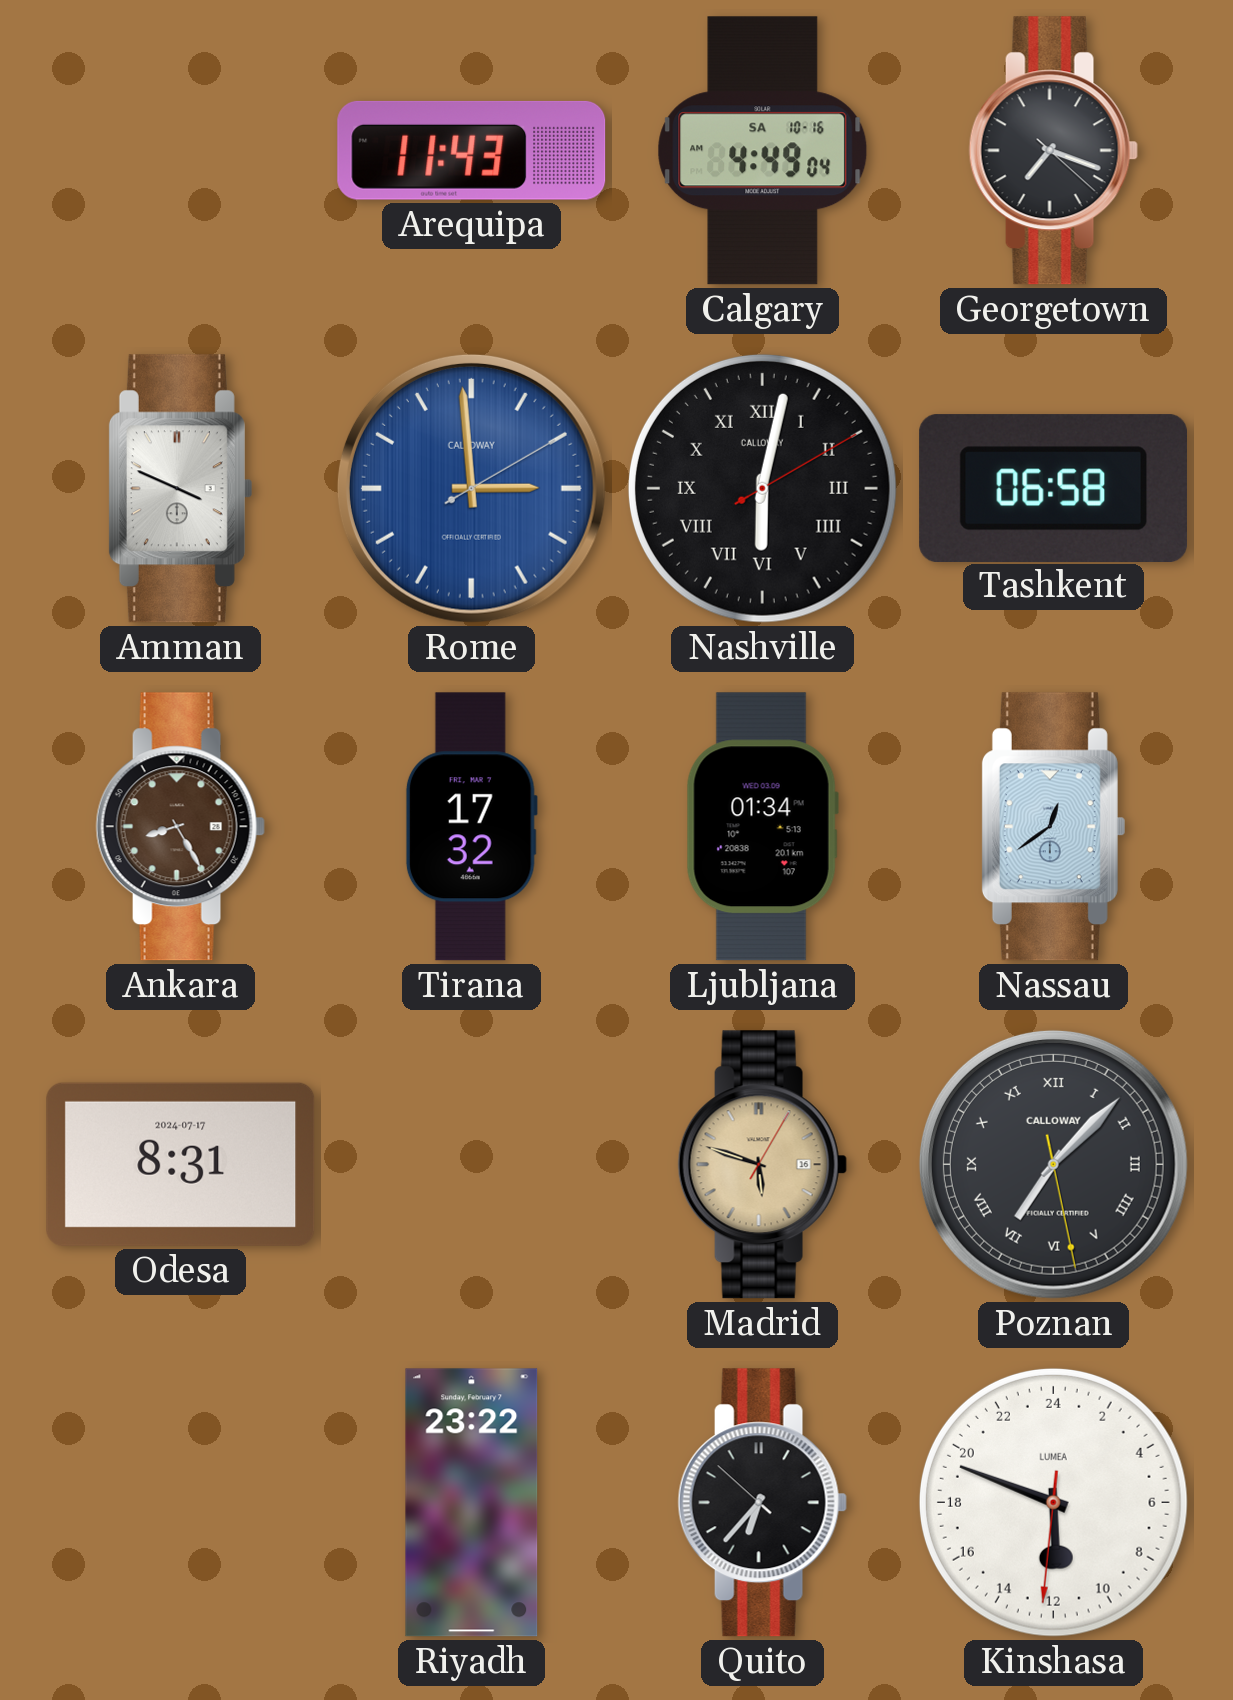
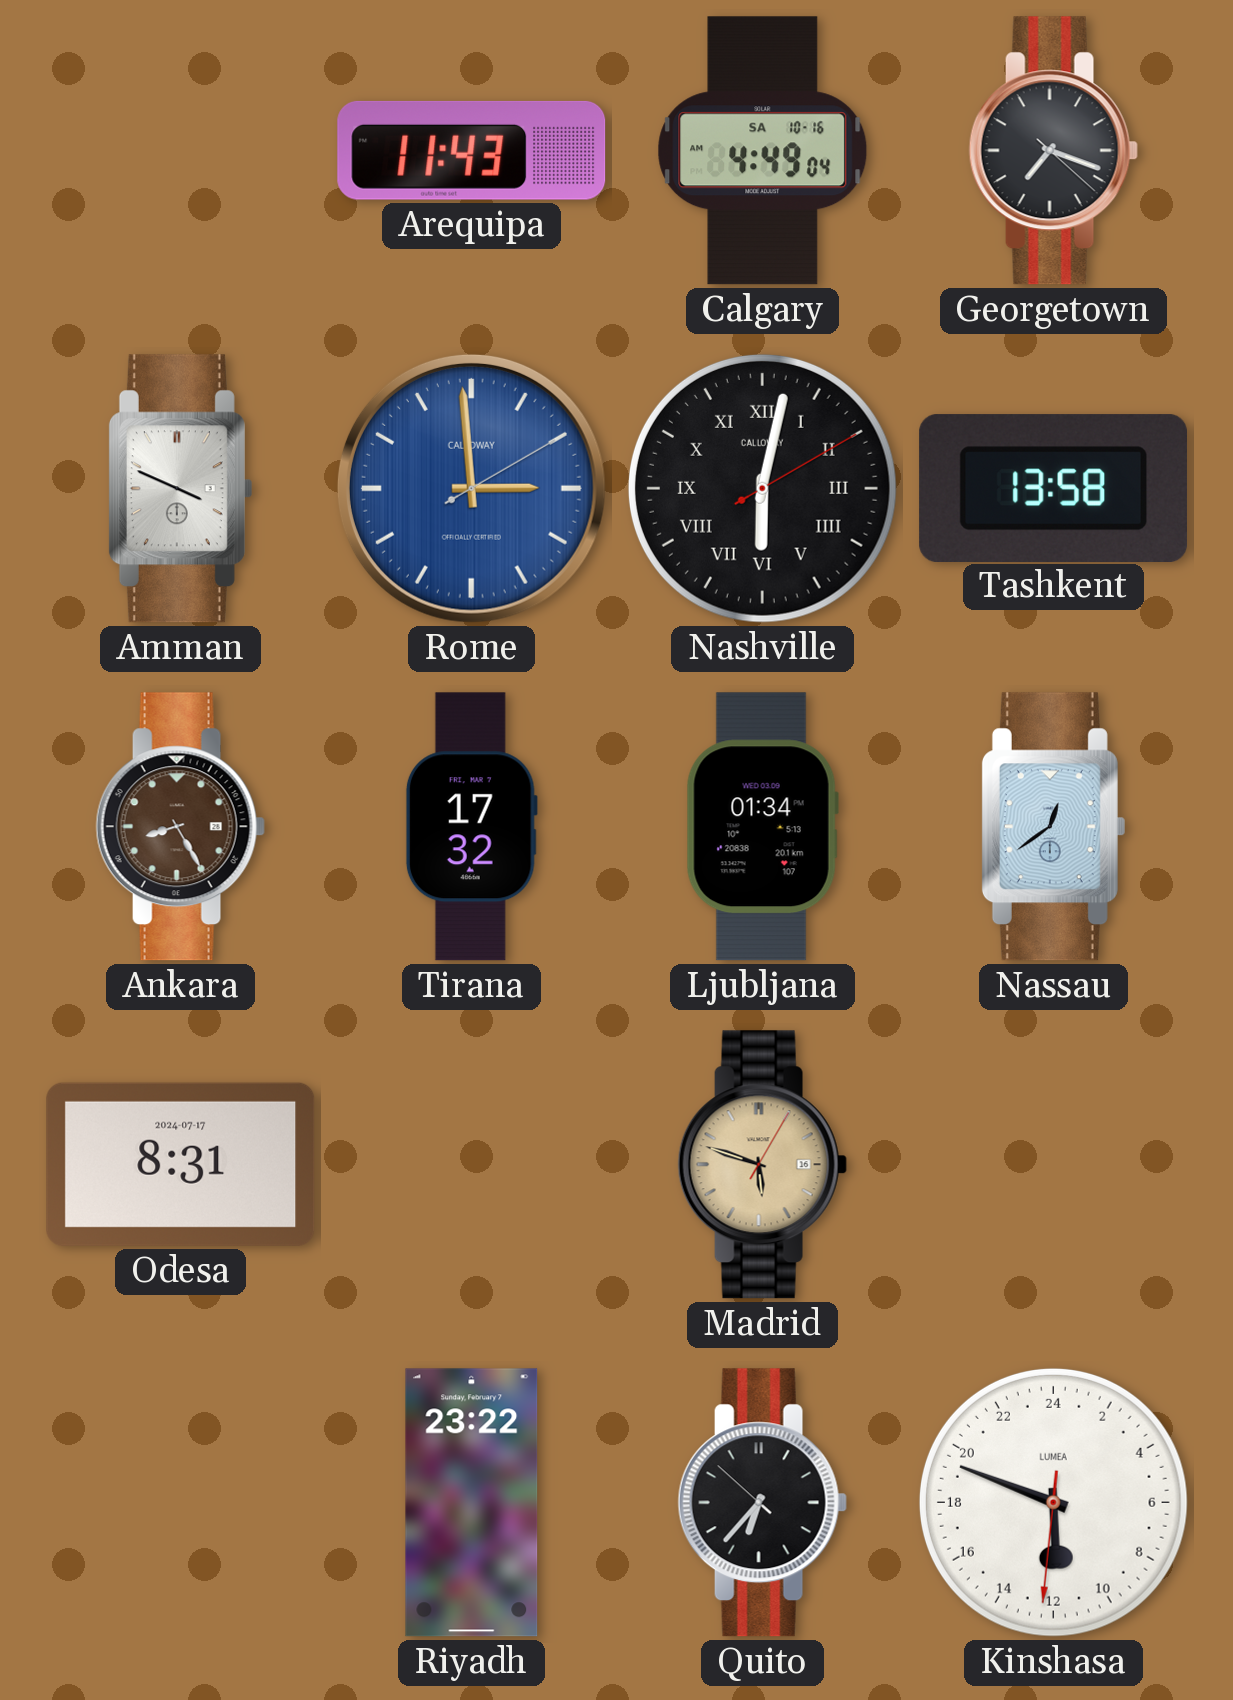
Tashkent: 06:58 -> 13:58 (1053, 488)
Poznan: 7:07 -> none (1053, 1164)
